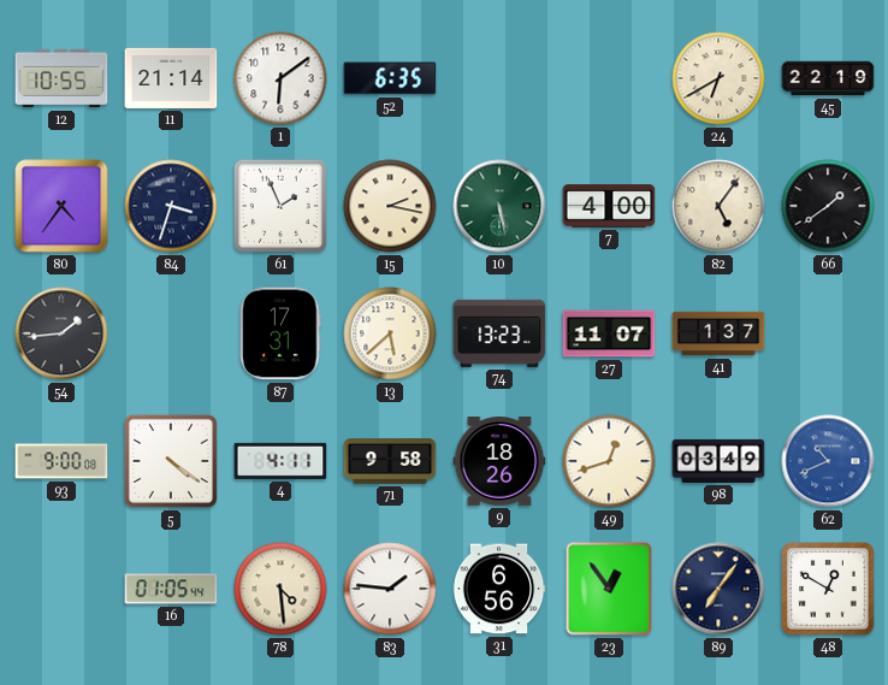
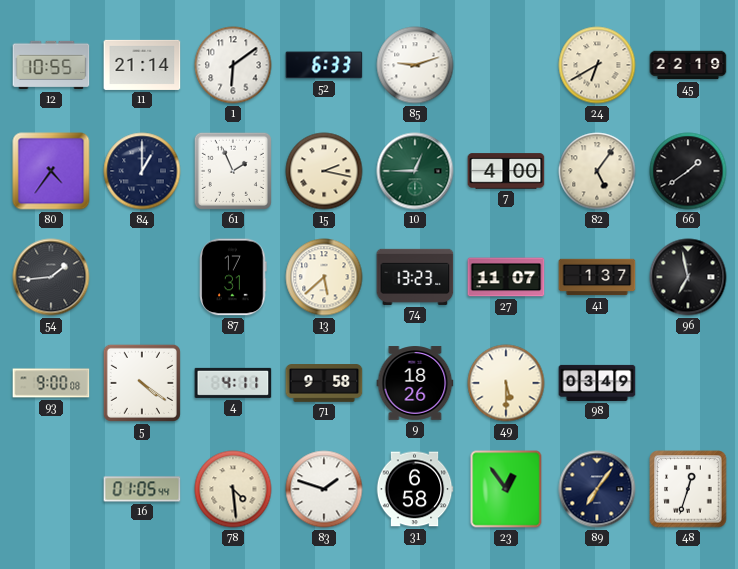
52: 6:35 -> 6:33 (324, 65)
85: none -> 9:12 (415, 65)
84: 3:33 -> 1:00 (142, 171)
10: 5:28 -> 12:45 (415, 171)
96: none -> 6:58 (688, 277)
49: 12:42 -> 5:30 (506, 383)
62: 10:41 -> none (828, 461)
83: 1:46 -> 1:48 (324, 489)
31: 6:56 -> 6:58 (415, 489)
48: 12:50 -> 12:33 (688, 489)
